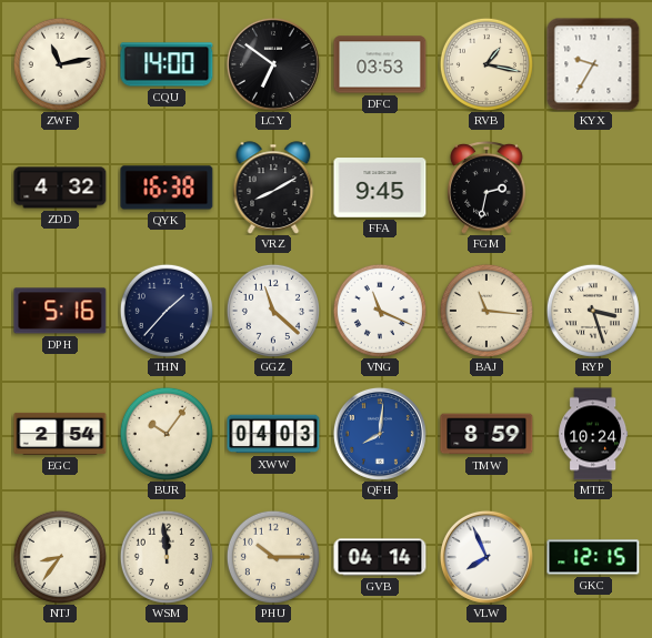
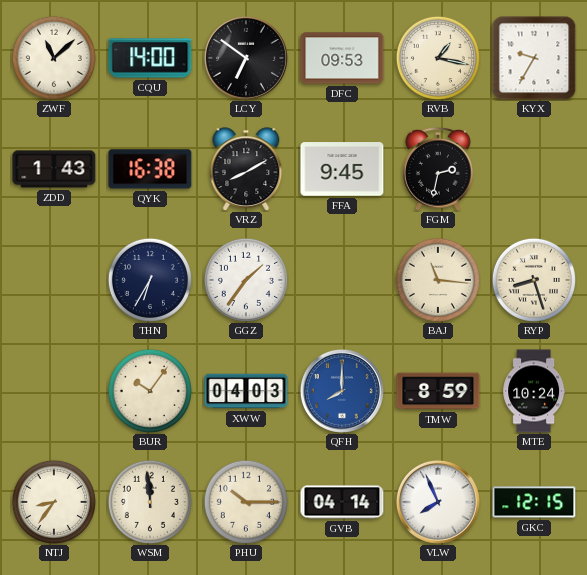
ZWF: 11:13 -> 11:08 (54, 58)
DFC: 03:53 -> 09:53 (342, 58)
ZDD: 4:32 -> 1:43 (54, 169)
DPH: 5:16 -> none (60, 311)
THN: 1:37 -> 6:35 (150, 280)
GGZ: 11:22 -> 1:36 (246, 280)
VNG: 11:19 -> none (380, 311)
RYP: 3:27 -> 8:27 (534, 280)
EGC: 2:54 -> none (60, 434)
QFH: 8:01 -> 8:00 (342, 391)
